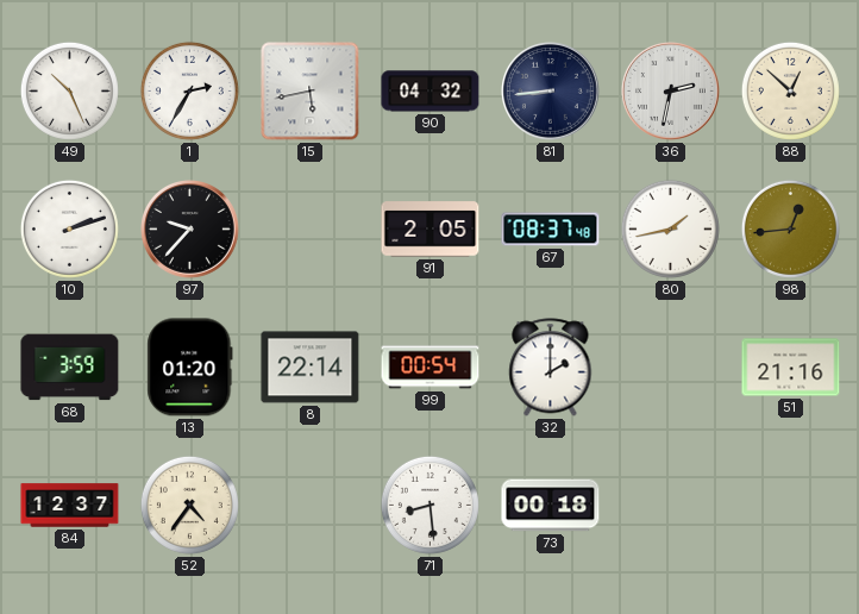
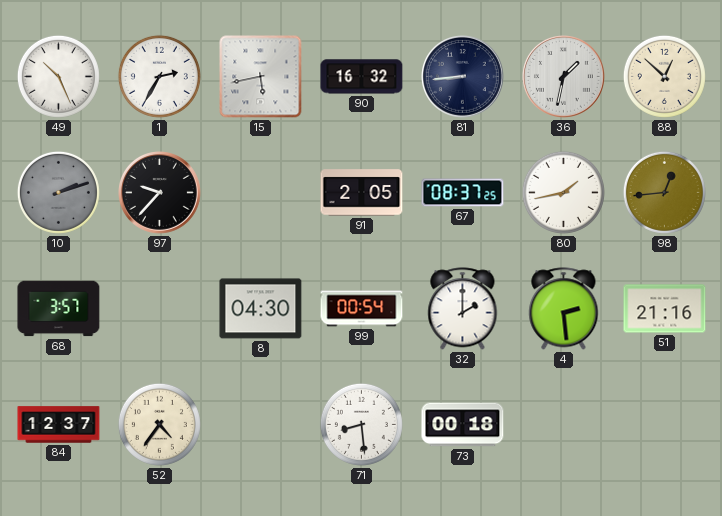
90: 04:32 -> 16:32 (362, 77)
36: 2:32 -> 1:32 (564, 77)
10 dial: white -> grey (58, 192)
67: 08:37:48 -> 08:37:25 (463, 193)
68: 3:59 -> 3:57 (59, 309)
13: 01:20 -> none (190, 368)
8: 22:14 -> 04:30 (261, 309)
4: none -> 2:29 (564, 309)
